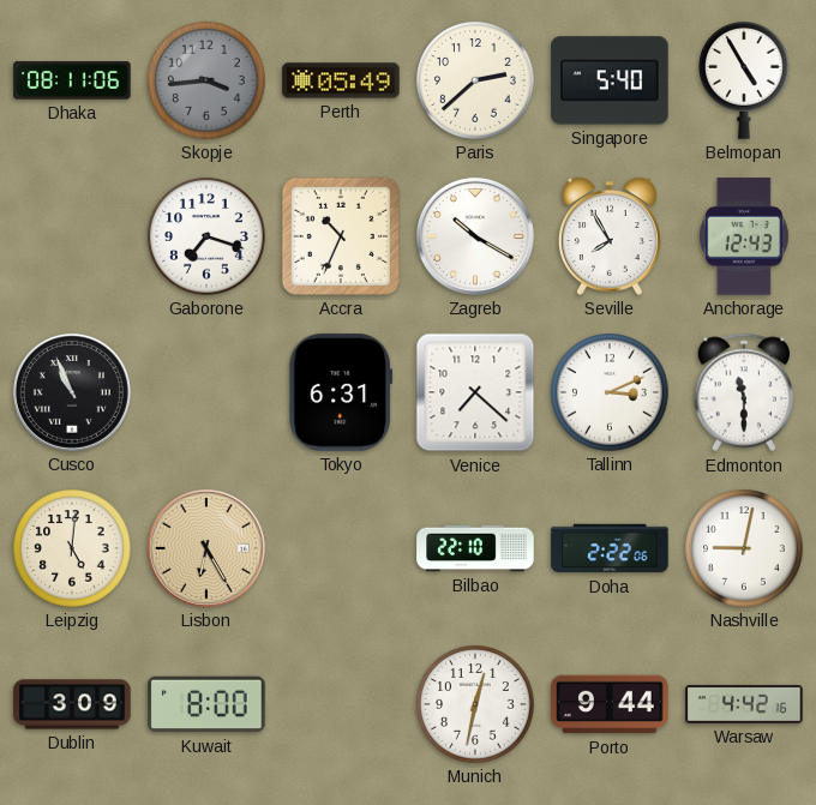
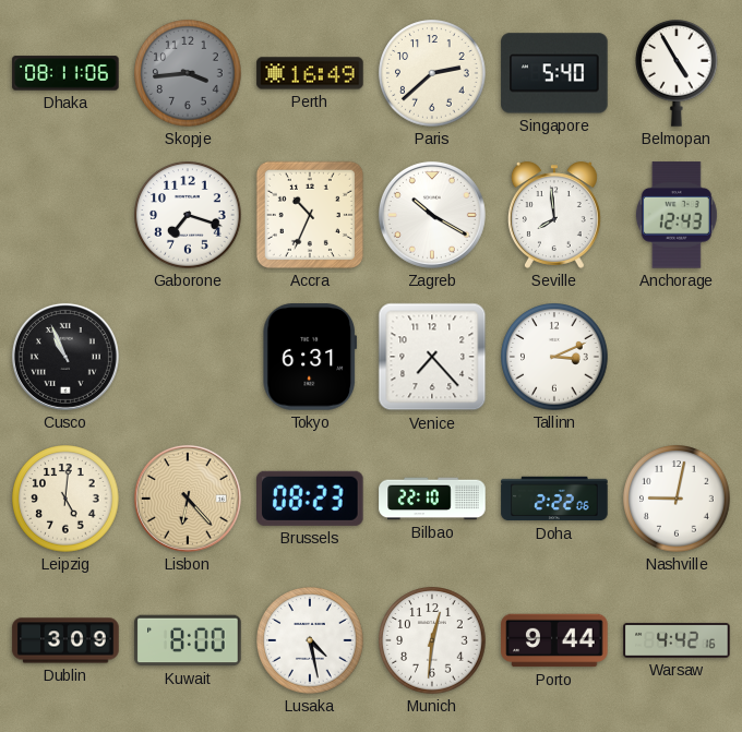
Perth: 05:49 -> 16:49 (310, 73)
Seville: 7:55 -> 7:59 (554, 215)
Venice: 7:22 -> 7:23 (432, 357)
Edmonton: 11:30 -> none (743, 392)
Lisbon: 6:25 -> 6:23 (188, 499)
Brussels: none -> 08:23 (311, 499)
Lusaka: none -> 4:28 (310, 640)
Munich: 12:32 -> 12:31 (432, 640)
